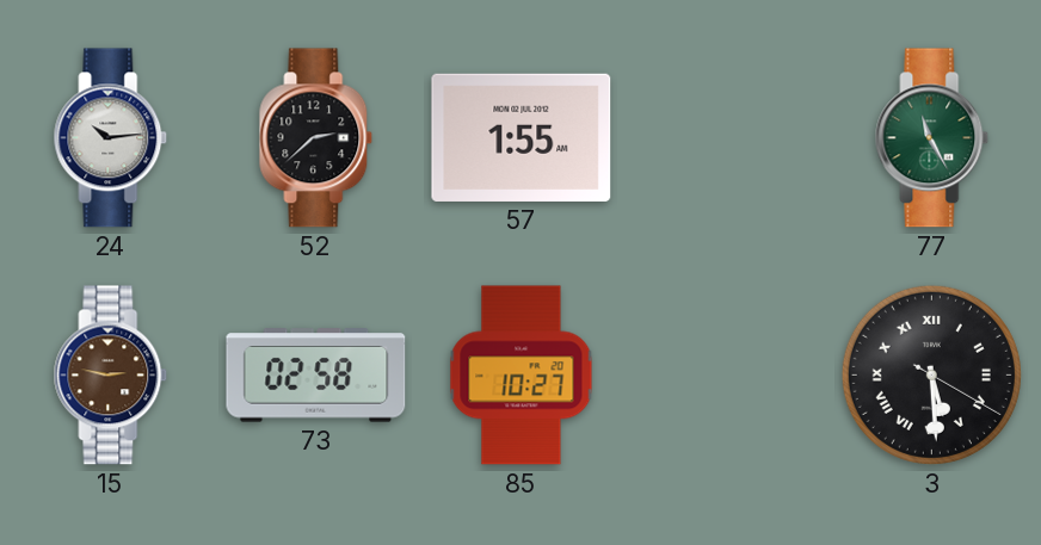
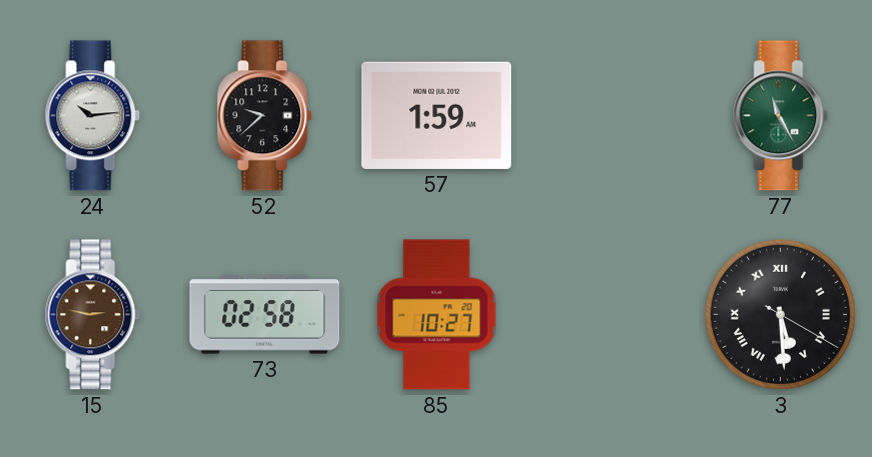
52: 2:38 -> 9:38 (265, 116)
57: 1:55 -> 1:59 (437, 115)
